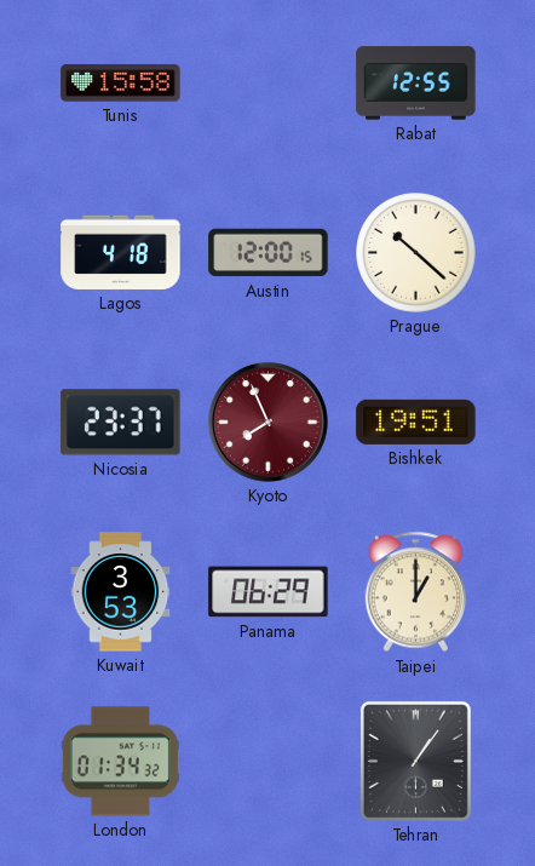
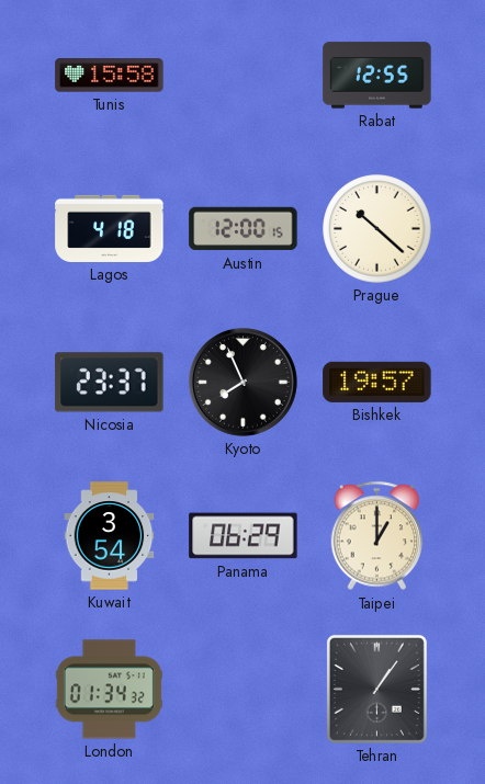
Kyoto dial: burgundy -> black (243, 382)
Bishkek: 19:51 -> 19:57 (377, 382)
Kuwait: 3:53 -> 3:54 (110, 536)
